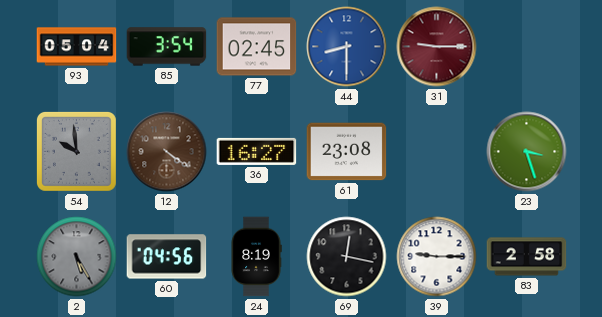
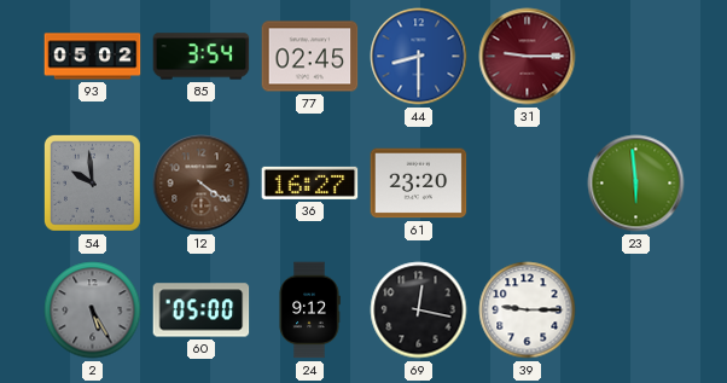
93: 05:04 -> 05:02 (93, 57)
61: 23:08 -> 23:20 (419, 184)
23: 3:27 -> 5:59 (636, 184)
60: 04:56 -> 05:00 (202, 311)
24: 8:19 -> 9:12 (309, 311)
83: 2:58 -> none (527, 257)
